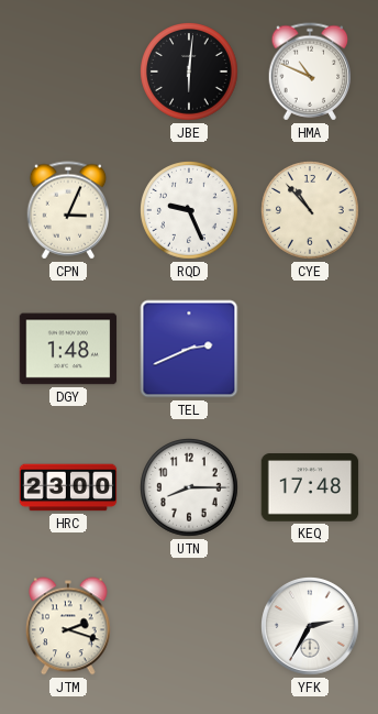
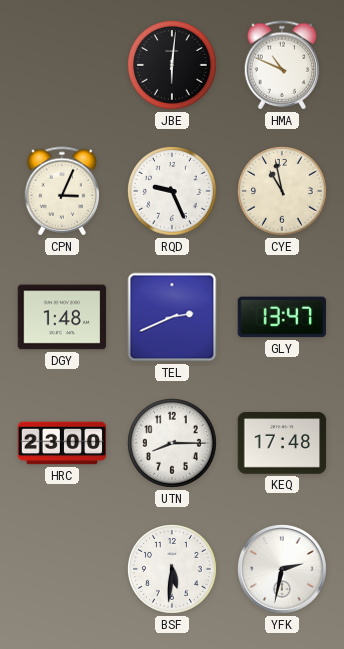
CYE: 10:53 -> 10:58 (283, 192)
GLY: none -> 13:47 (281, 317)
JTM: 2:18 -> none (69, 626)
BSF: none -> 5:31 (173, 570)
YFK: 2:35 -> 2:32 (283, 570)
